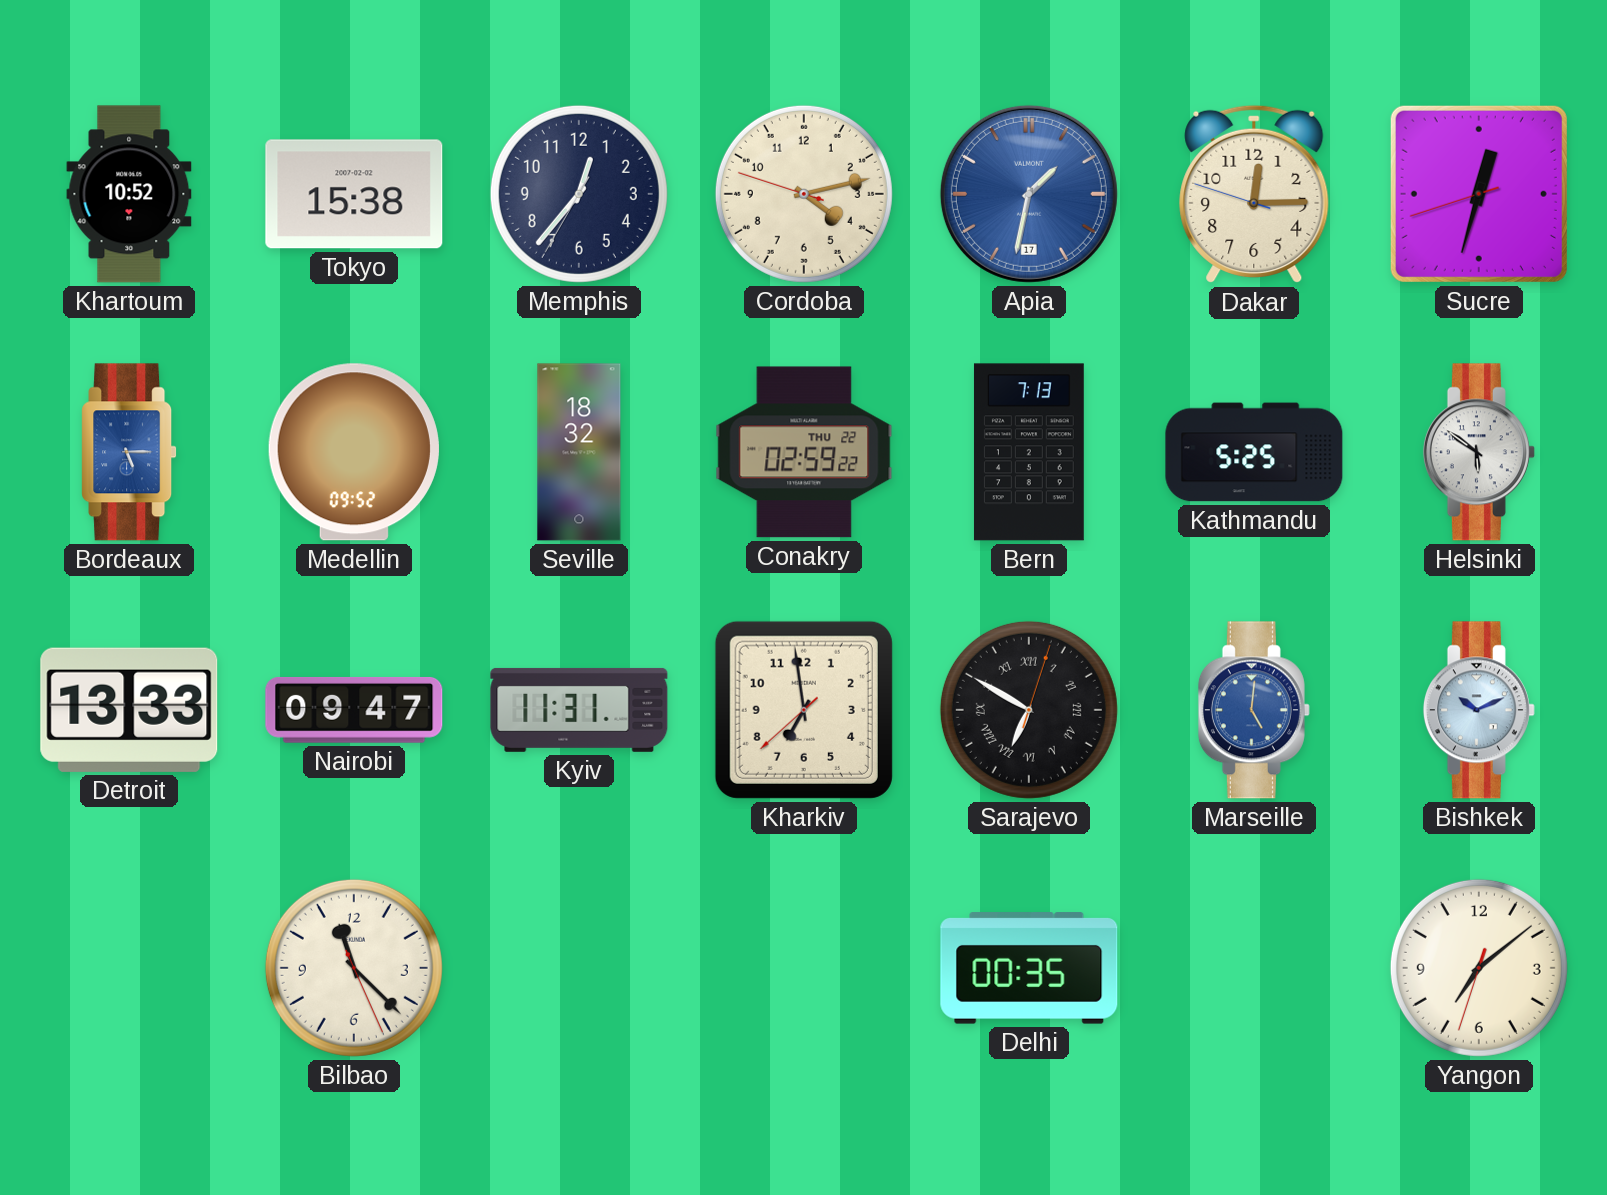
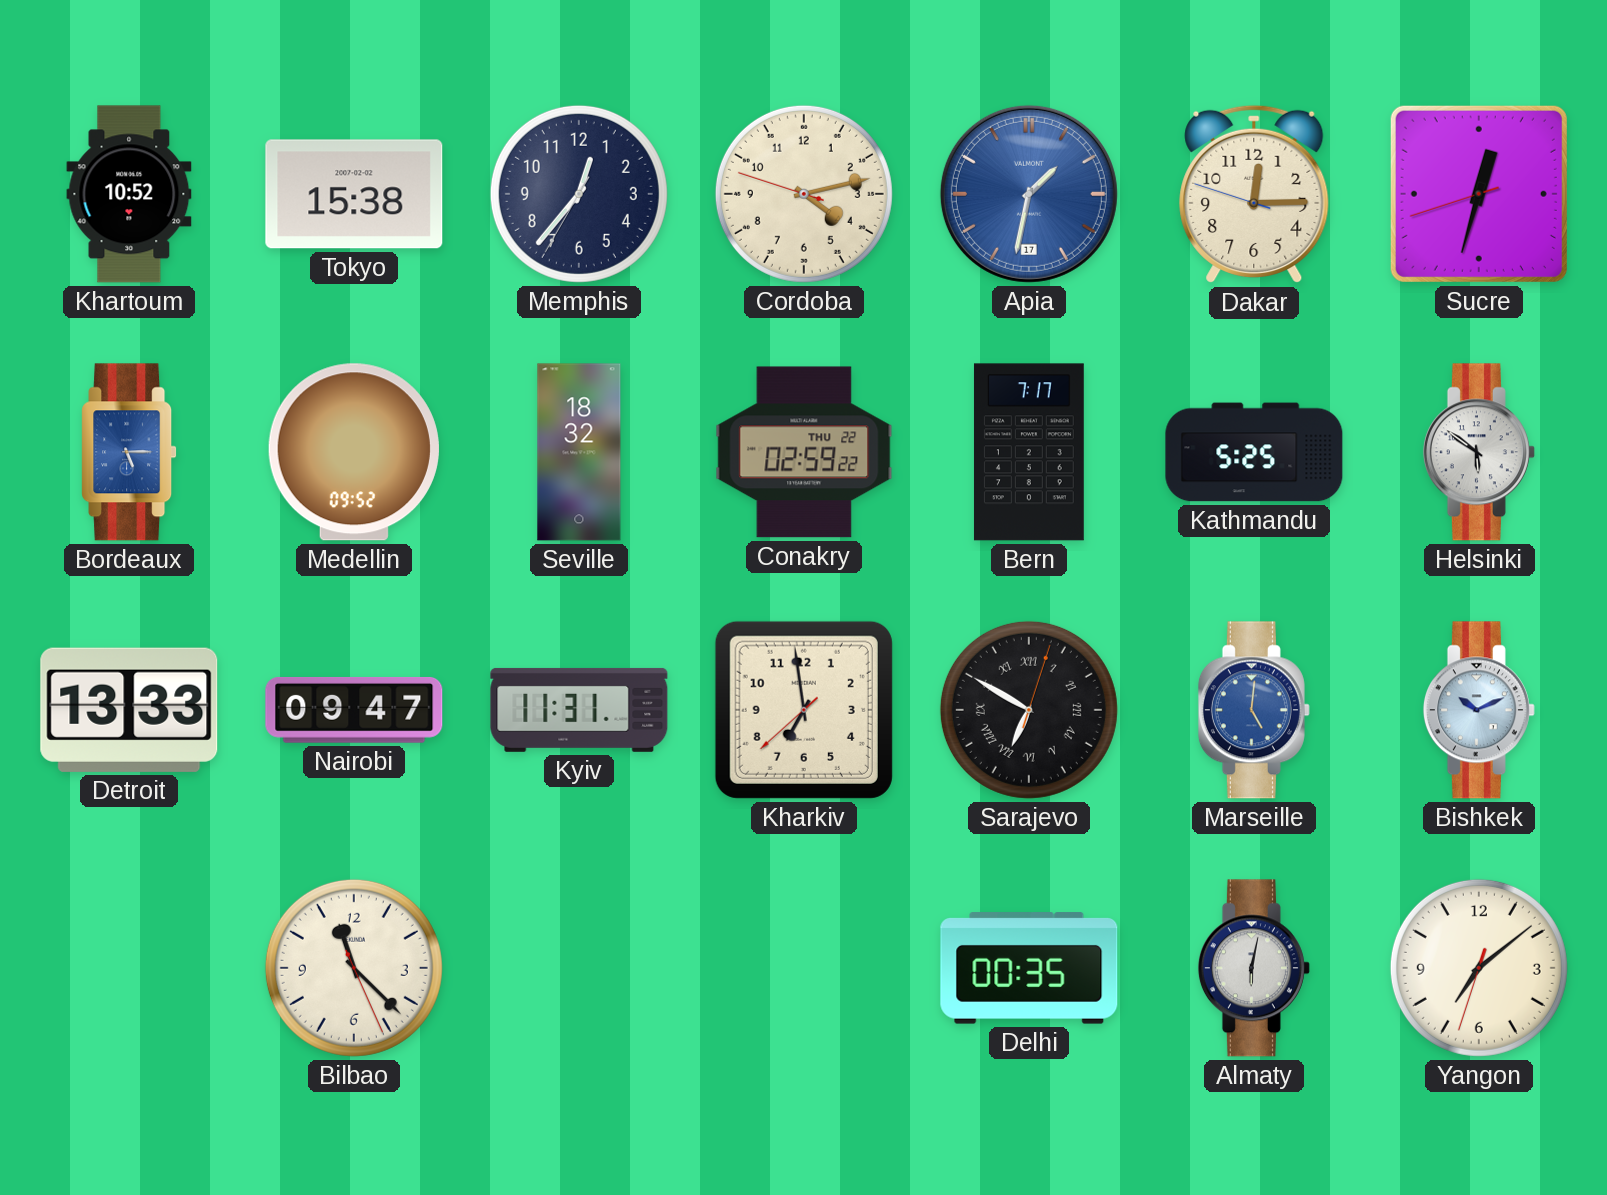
Bern: 7:13 -> 7:17 (1029, 452)
Almaty: none -> 6:02 (1254, 968)
